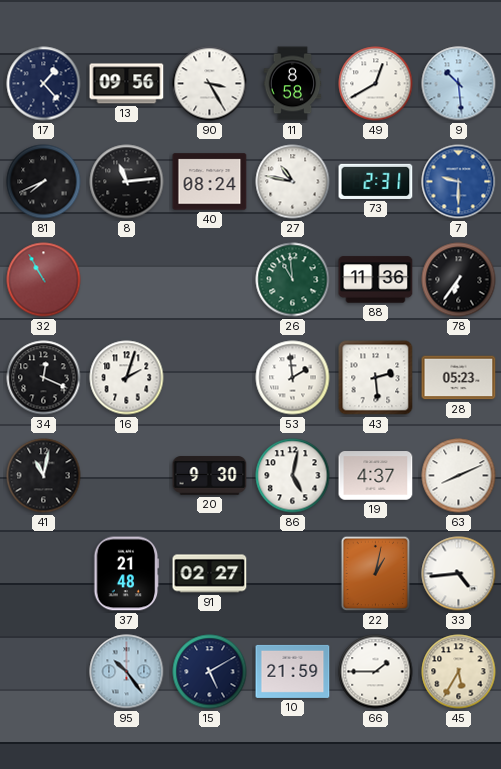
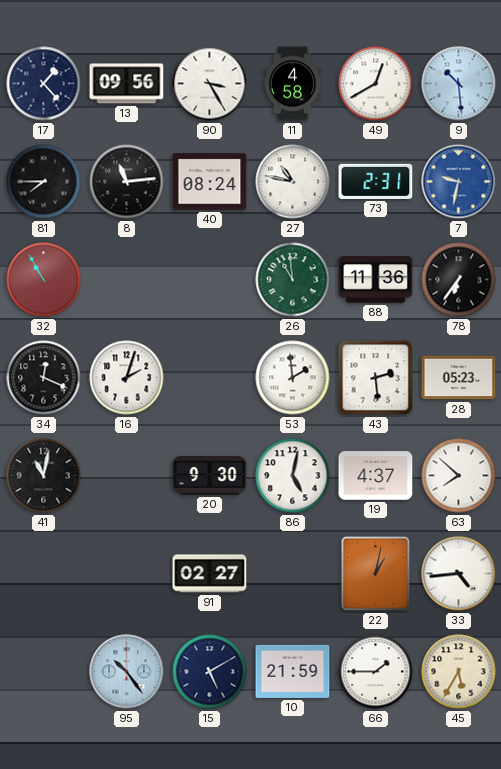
11: 8:58 -> 4:58 (293, 84)
81: 7:41 -> 7:45 (44, 182)
7: 9:30 -> 9:32 (459, 182)
63: 8:11 -> 7:52 (459, 476)
37: 21:48 -> none (127, 574)
